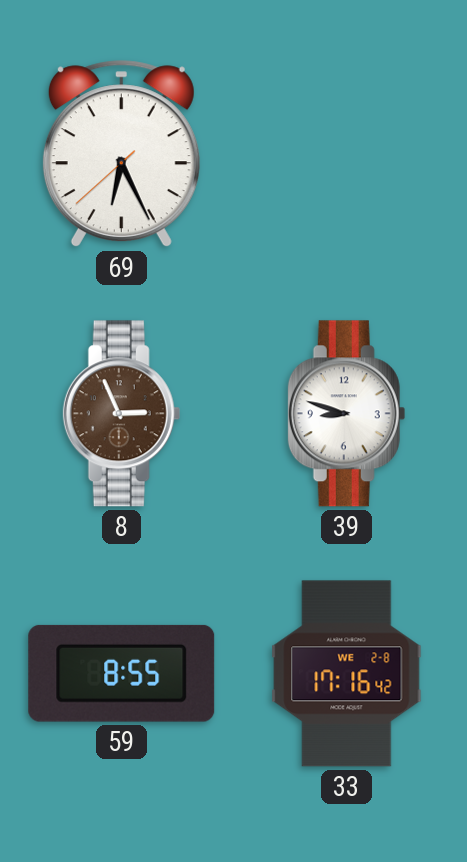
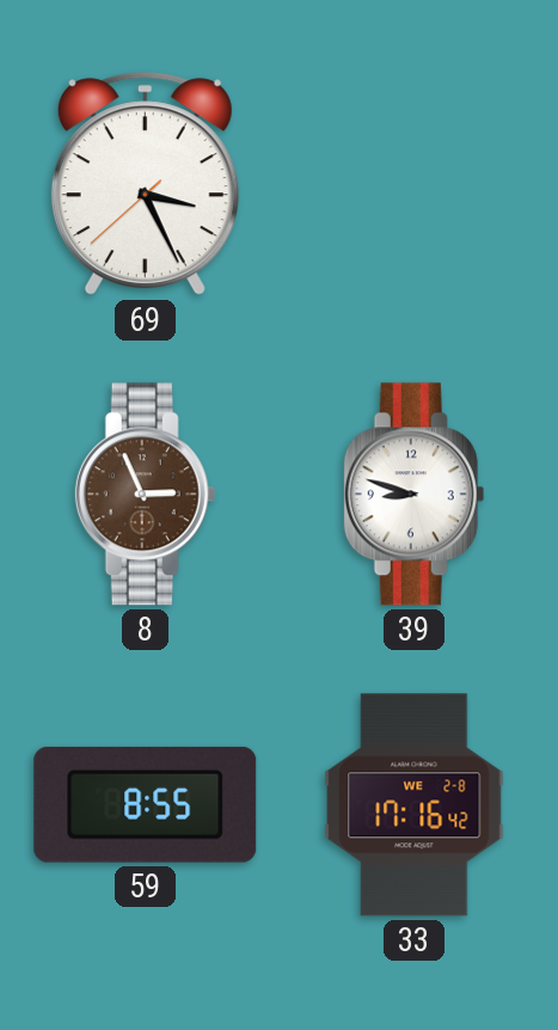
69: 6:25 -> 3:25 (145, 184)
